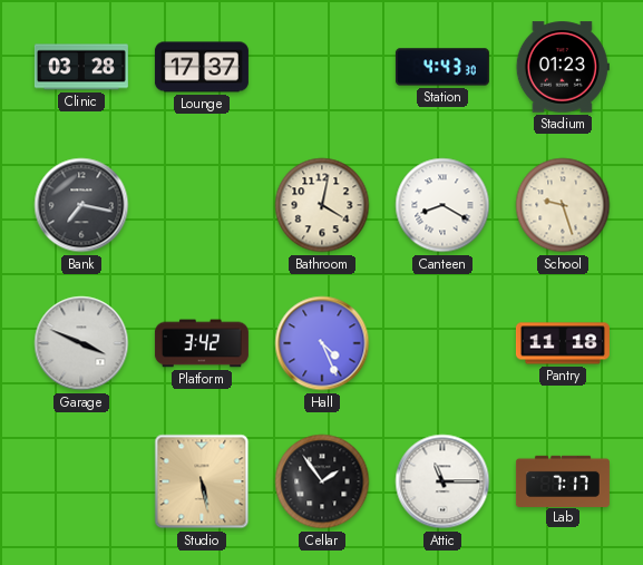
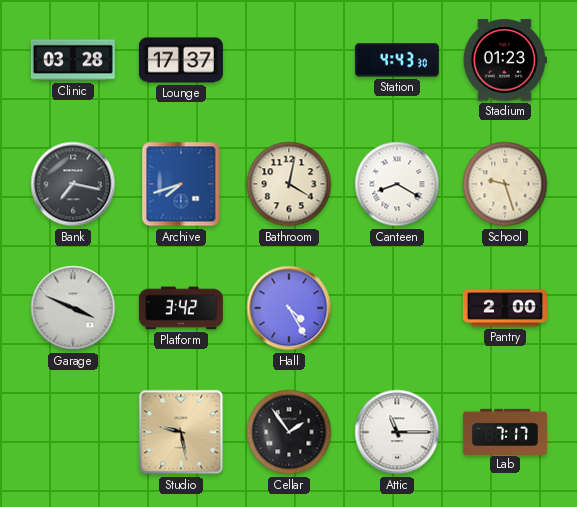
Archive: none -> 7:42 (181, 184)
Hall: 4:26 -> 4:25 (289, 308)
Pantry: 11:18 -> 2:00 (505, 308)
Studio: 5:28 -> 9:28 (181, 432)
